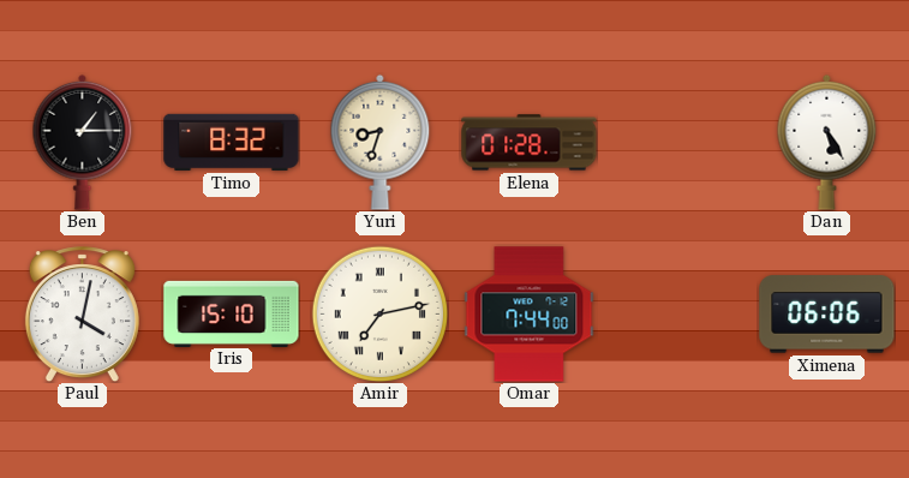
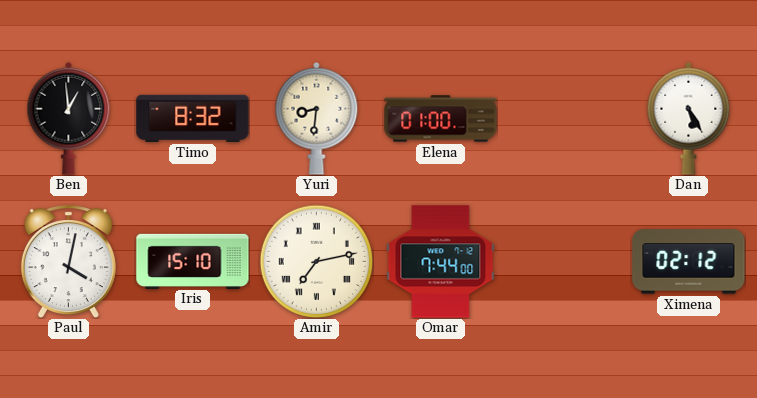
Ben: 1:15 -> 12:59 (69, 118)
Yuri: 8:33 -> 8:31 (317, 118)
Elena: 01:28 -> 01:00 (441, 119)
Ximena: 06:06 -> 02:12 (689, 262)
